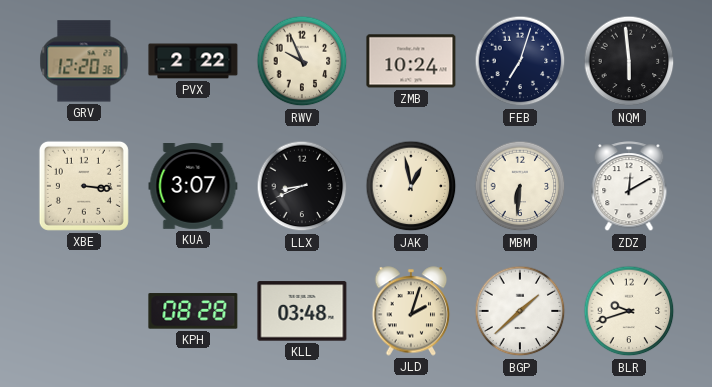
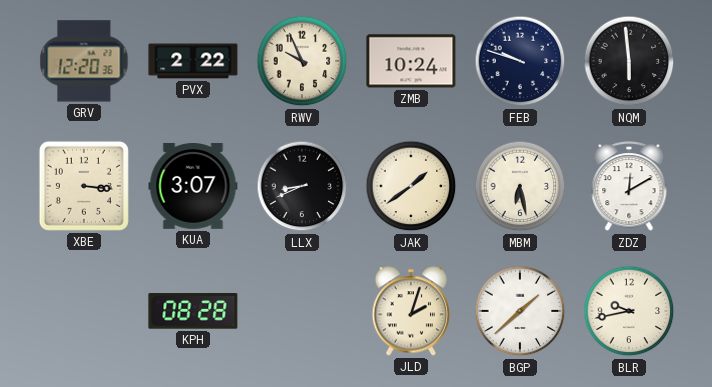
FEB: 7:03 -> 9:48 (520, 61)
JAK: 12:58 -> 1:39 (411, 186)
MBM: 6:31 -> 6:28 (520, 186)
KLL: 03:48 -> none (302, 311)
BLR: 9:42 -> 9:43 (629, 311)
